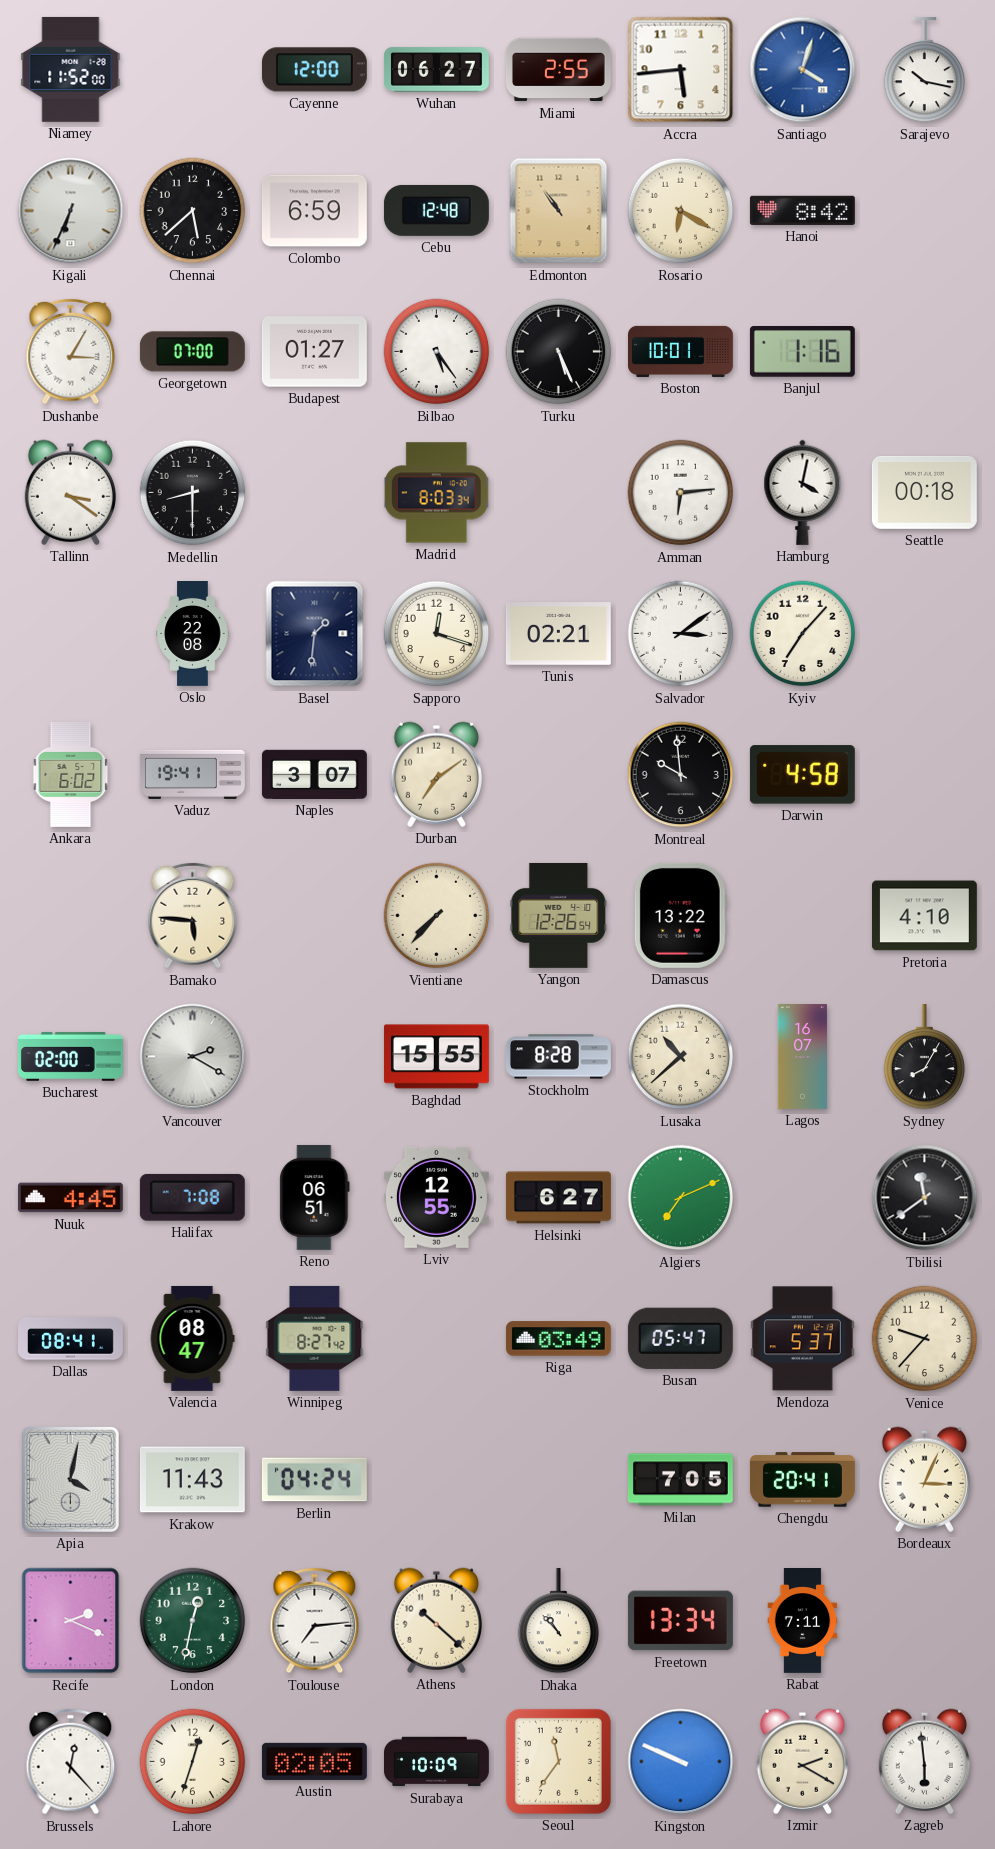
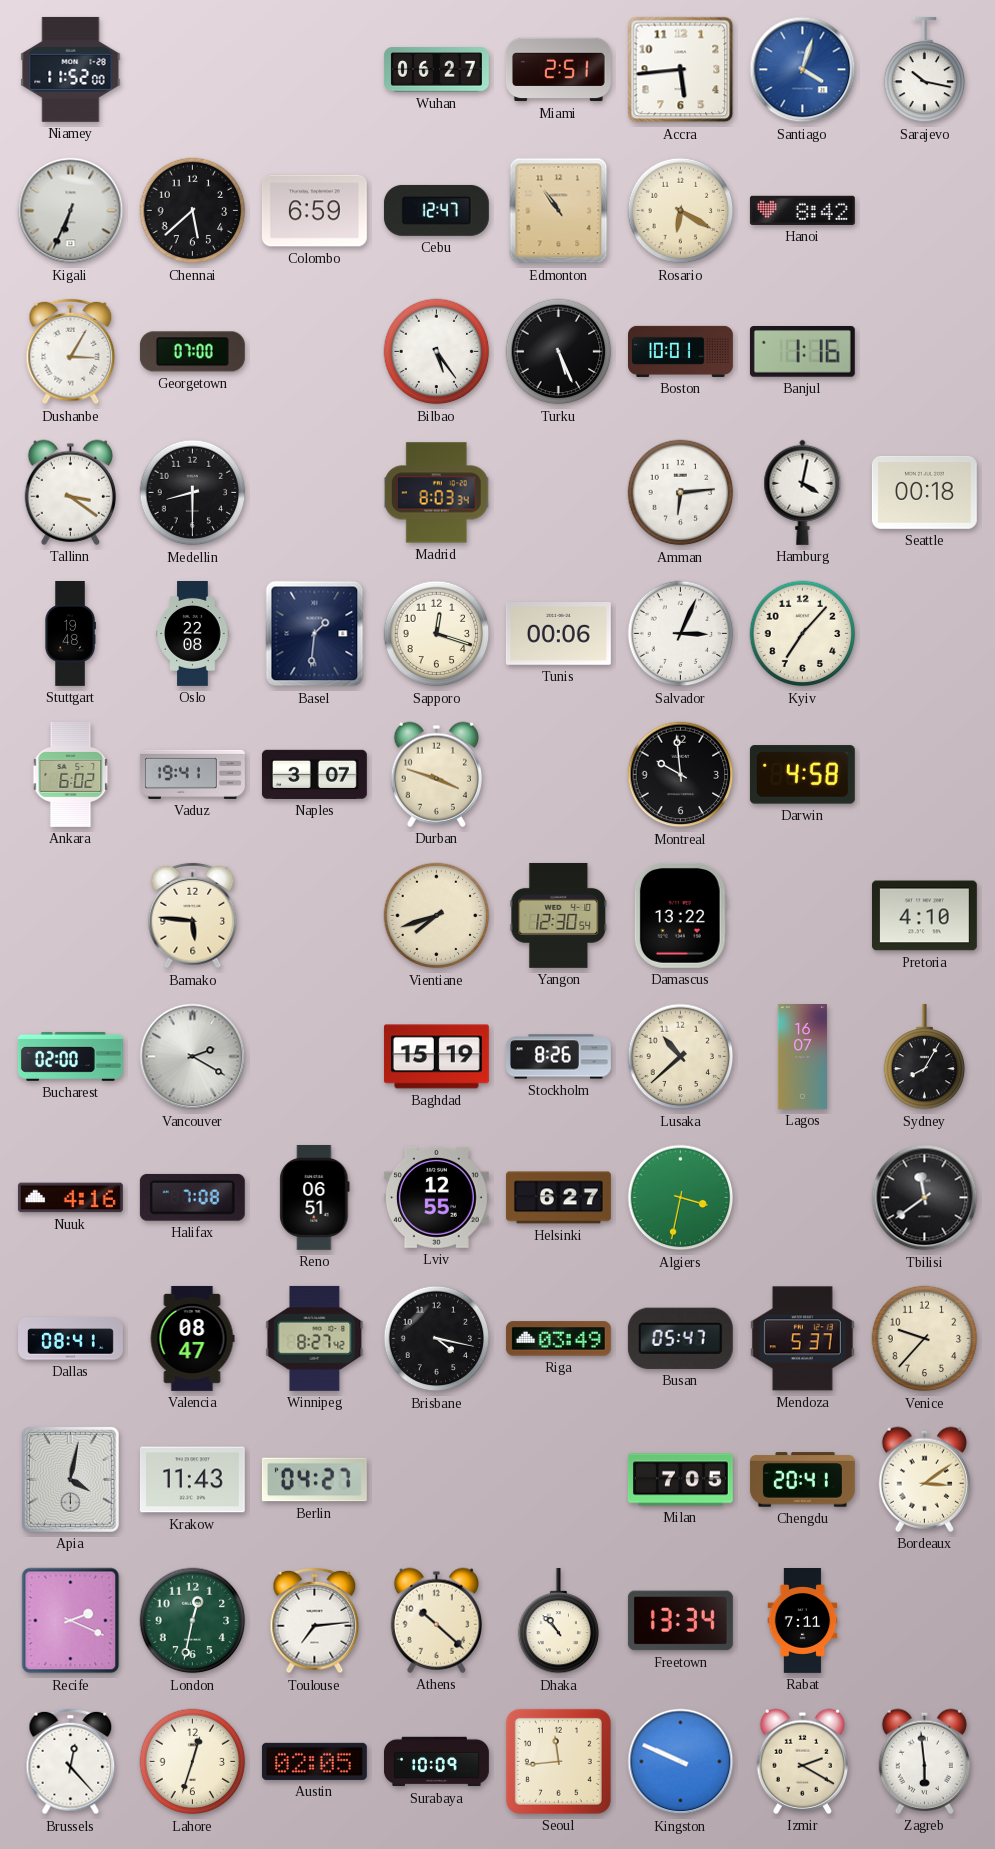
Cayenne: 12:00 -> none (314, 70)
Miami: 2:55 -> 2:51 (558, 70)
Cebu: 12:48 -> 12:47 (436, 210)
Budapest: 01:27 -> none (314, 352)
Stuttgart: none -> 19:48 (70, 634)
Tunis: 02:21 -> 00:06 (558, 634)
Salvador: 3:09 -> 3:04 (681, 634)
Durban: 7:09 -> 3:48 (436, 774)
Vientiane: 7:37 -> 7:42 (437, 916)
Yangon: 12:26 -> 12:30 (559, 915)
Baghdad: 15:55 -> 15:19 (436, 1057)
Stockholm: 8:28 -> 8:26 (558, 1057)
Nuuk: 4:45 -> 4:16 (70, 1198)
Algiers: 7:11 -> 3:32 (681, 1198)
Brisbane: none -> 4:17 (437, 1339)
Berlin: 04:24 -> 04:27 (314, 1480)
Bordeaux: 3:04 -> 3:09 (924, 1479)
Seoul: 11:36 -> 11:44 (558, 1761)
